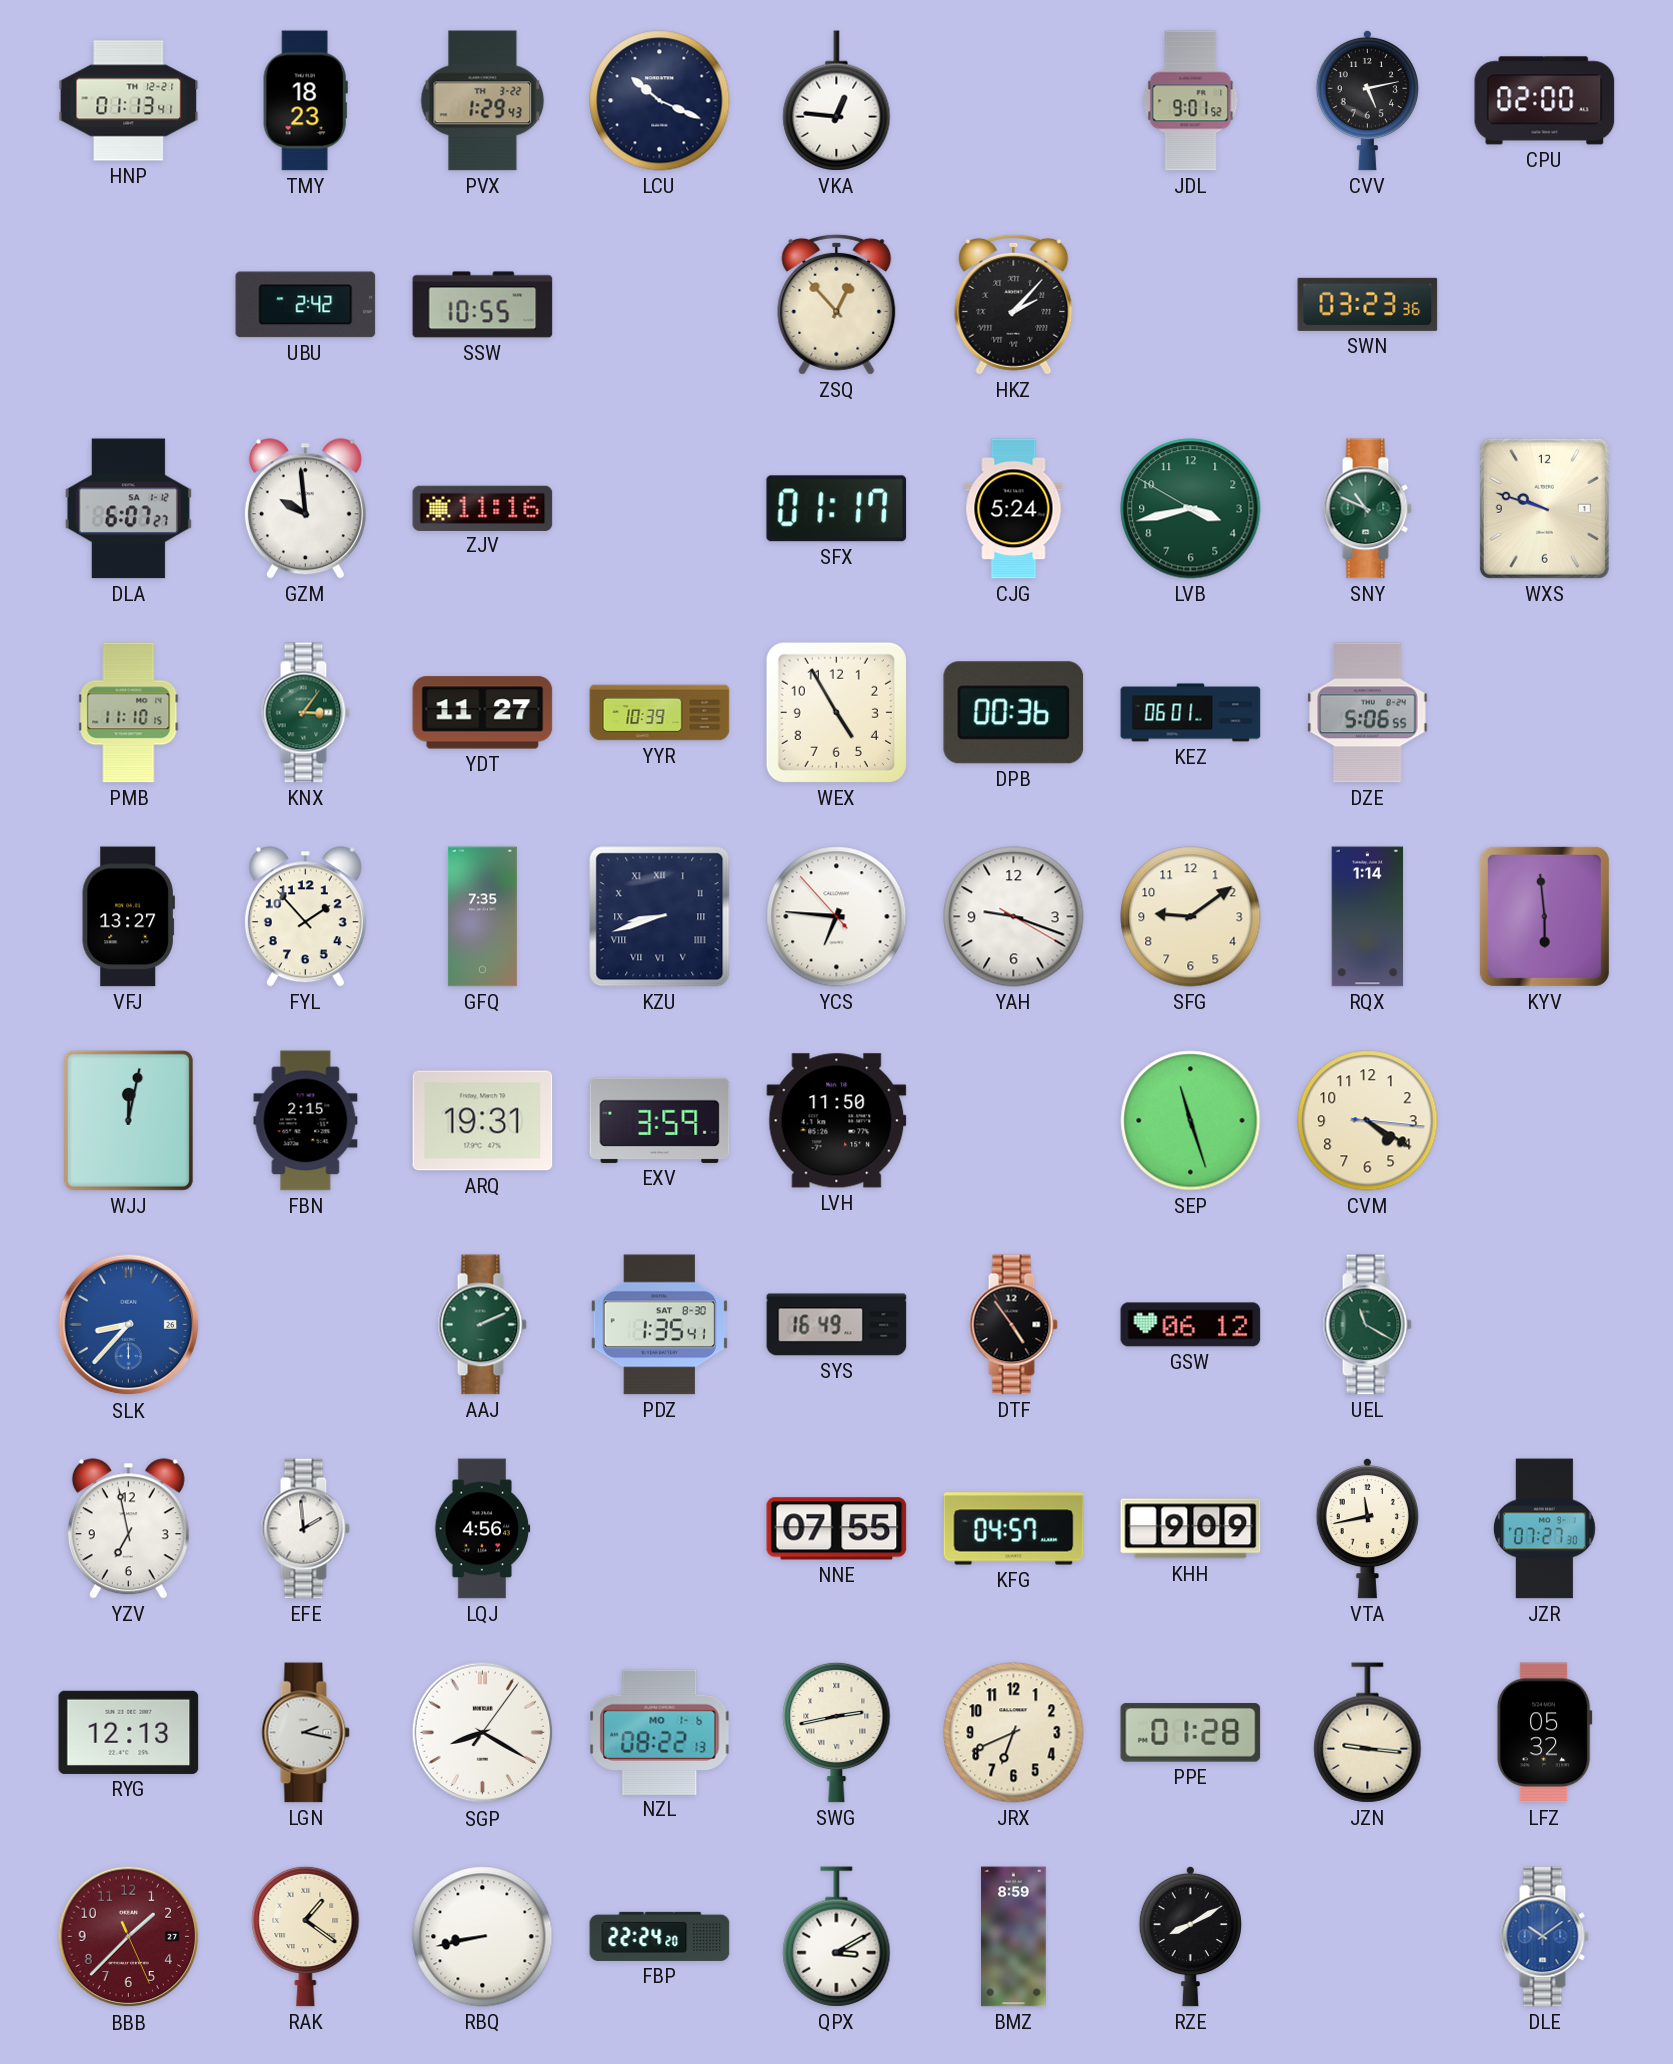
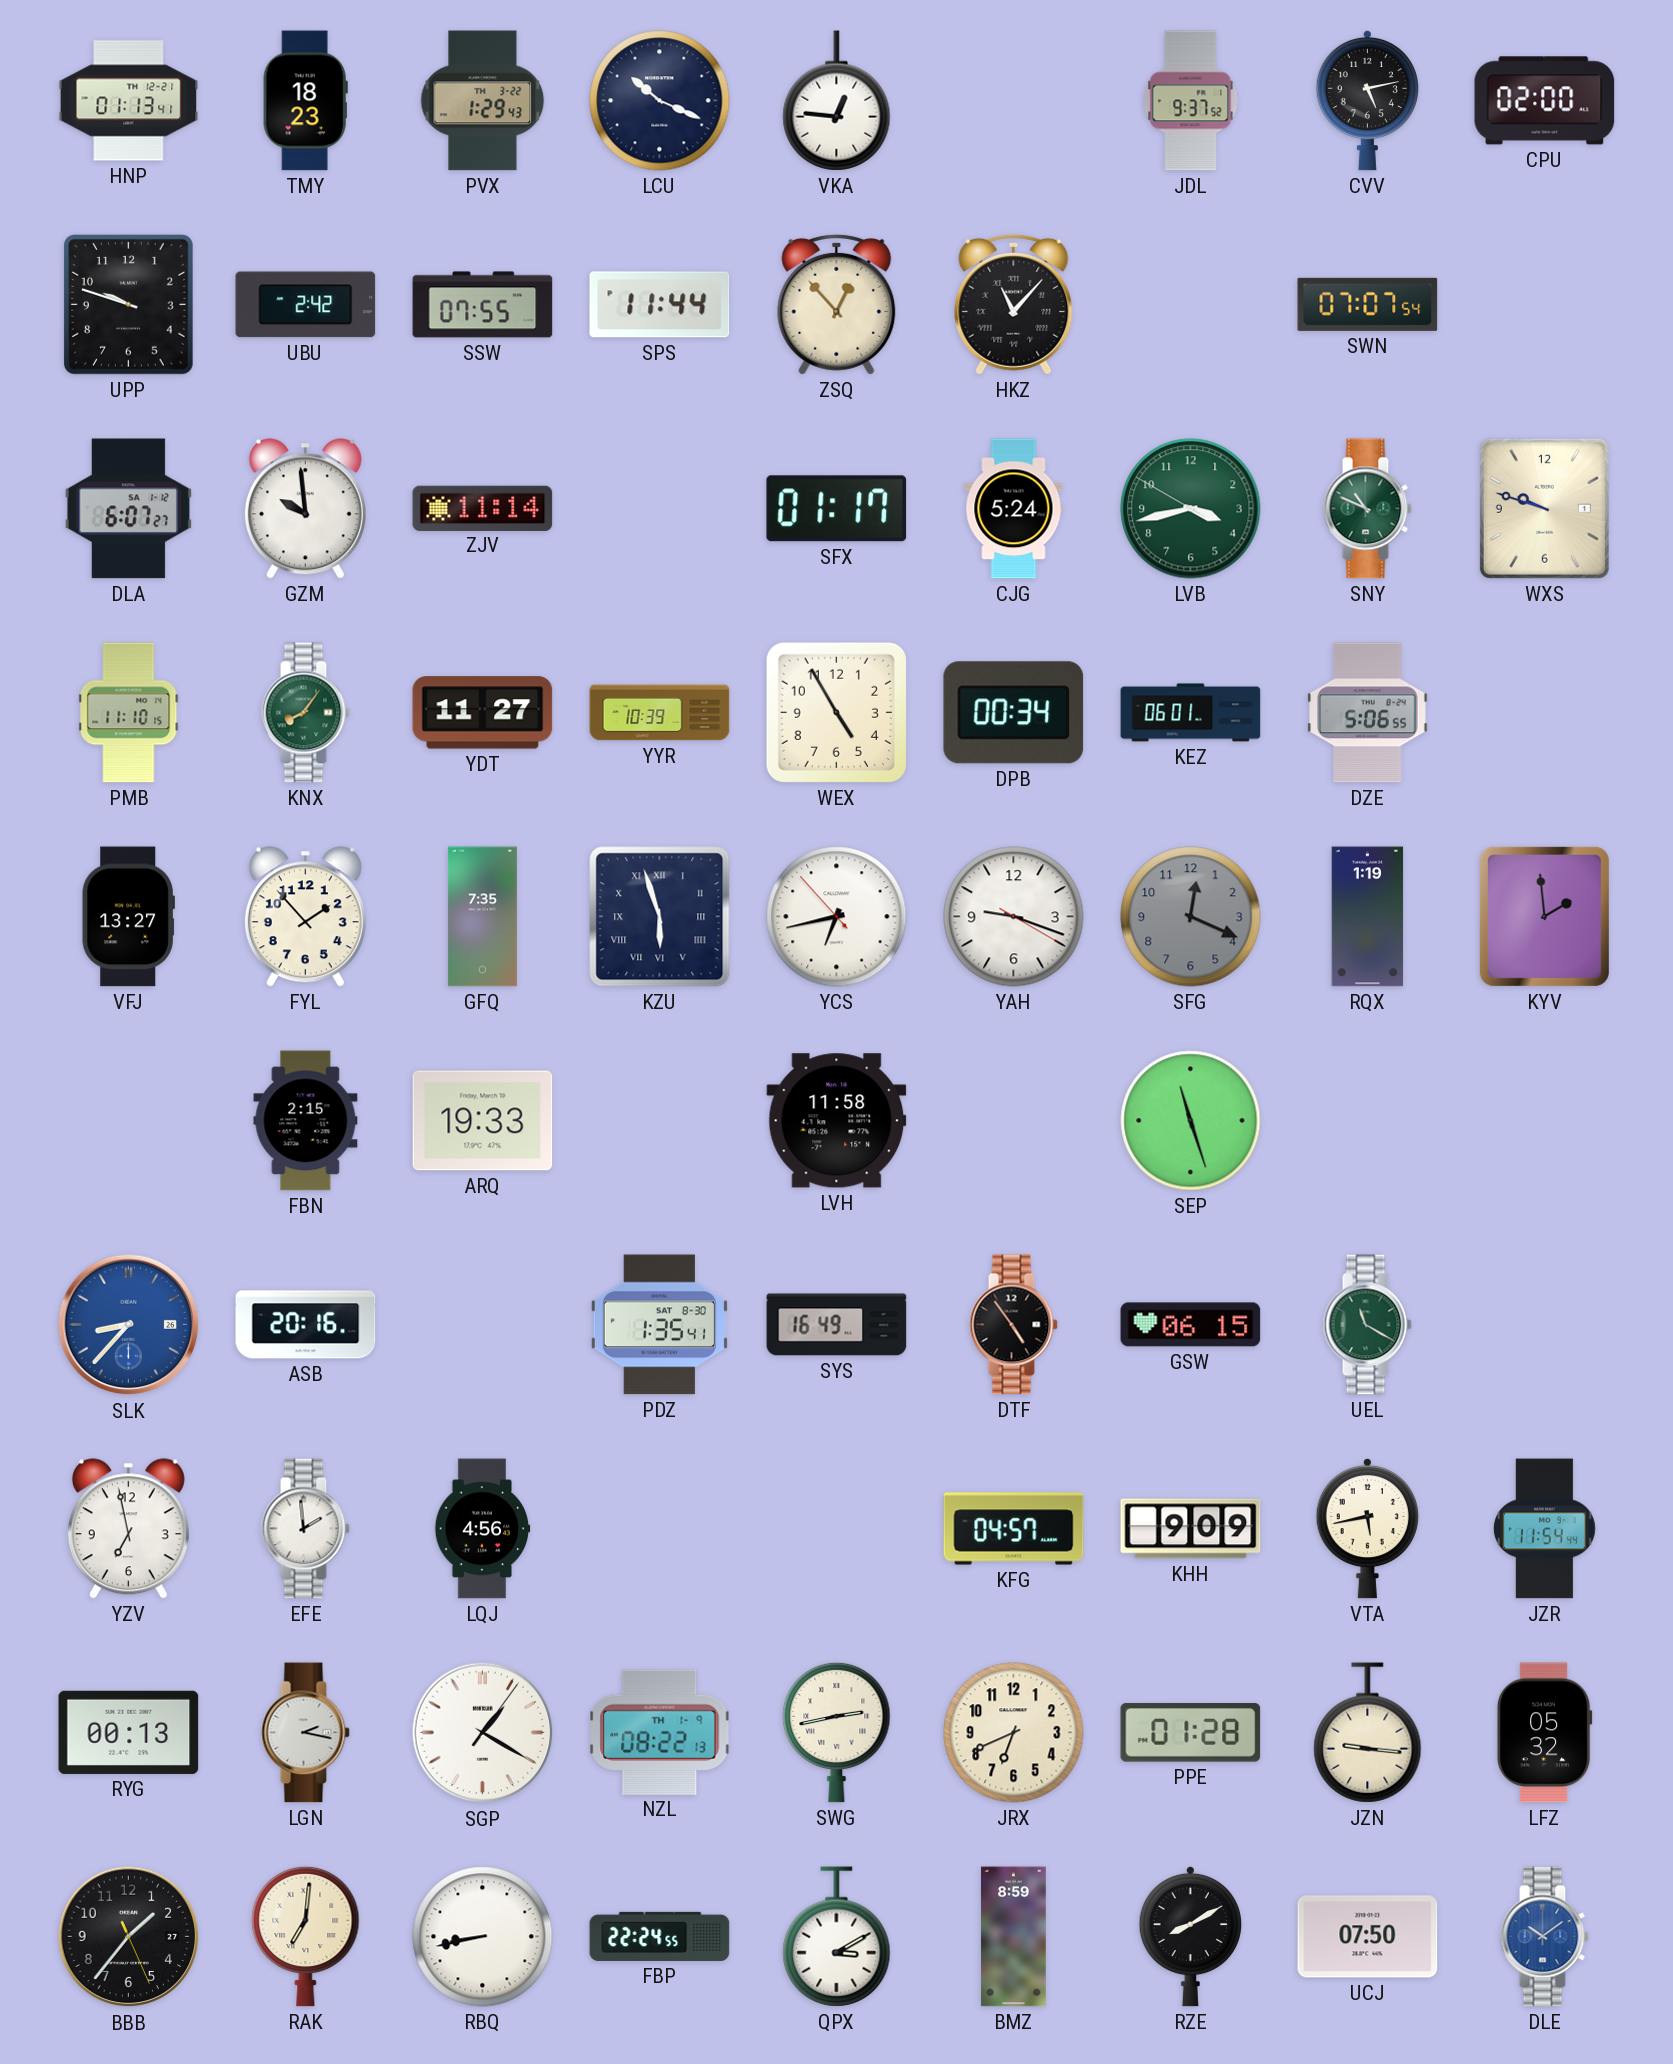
JDL: 9:01 -> 9:37 (1191, 101)
UPP: none -> 9:48 (128, 304)
SSW: 10:55 -> 07:55 (483, 305)
SPS: none -> 11:44 (660, 305)
HKZ: 2:07 -> 11:07 (1014, 304)
SWN: 03:23 -> 07:07 (1368, 304)
ZJV: 11:16 -> 11:14 (483, 508)
KNX: 3:06 -> 8:06 (305, 713)
DPB: 00:36 -> 00:34 (1014, 713)
KZU: 8:42 -> 5:57 (660, 917)
YCS: 6:45 -> 6:42 (837, 917)
SFG: 9:09 -> 12:19 (1191, 917)
SFG dial: cream -> grey (1191, 917)
RQX: 1:14 -> 1:19 (1368, 917)
KYV: 5:59 -> 1:59 (1544, 916)
WJJ: 12:02 -> none (128, 1120)
ARQ: 19:31 -> 19:33 (483, 1121)
EXV: 3:59 -> none (660, 1120)
LVH: 11:50 -> 11:58 (837, 1121)
CVM: 4:20 -> none (1368, 1121)
ASB: none -> 20:16 (306, 1325)
AAJ: 2:11 -> none (482, 1325)
GSW: 06:12 -> 06:15 (1191, 1325)
NNE: 07:55 -> none (837, 1529)
VTA: 11:43 -> 5:43 (1367, 1528)
JZR: 07:27 -> 11:54 (1544, 1529)
RYG: 12:13 -> 00:13 (129, 1732)
SGP: 8:20 -> 1:20 (483, 1733)
NZL date: MO 1-6 -> TH 1-9 (660, 1732)
BBB: 1:37 -> 1:36 (129, 1937)
BBB dial: burgundy -> black (129, 1937)
RAK: 1:21 -> 7:01 (306, 1936)
FBP: 22:24:20 -> 22:24:55 (660, 1936)
UCJ: none -> 07:50 (1368, 1937)
